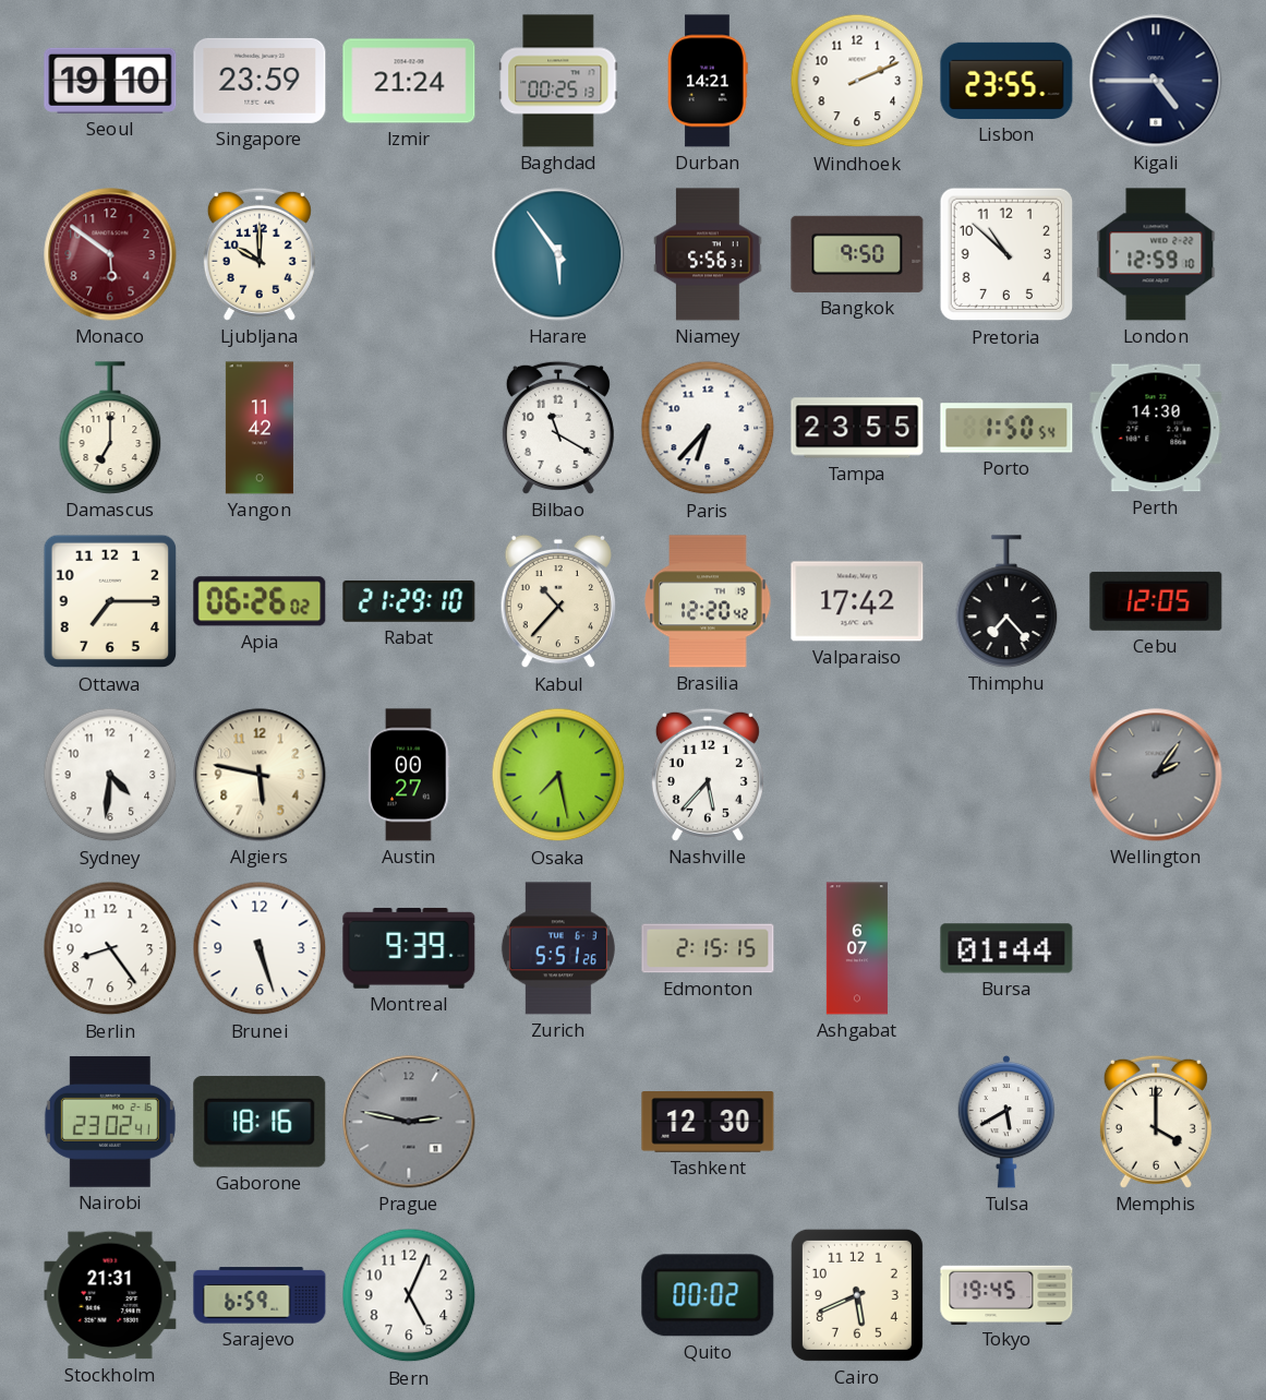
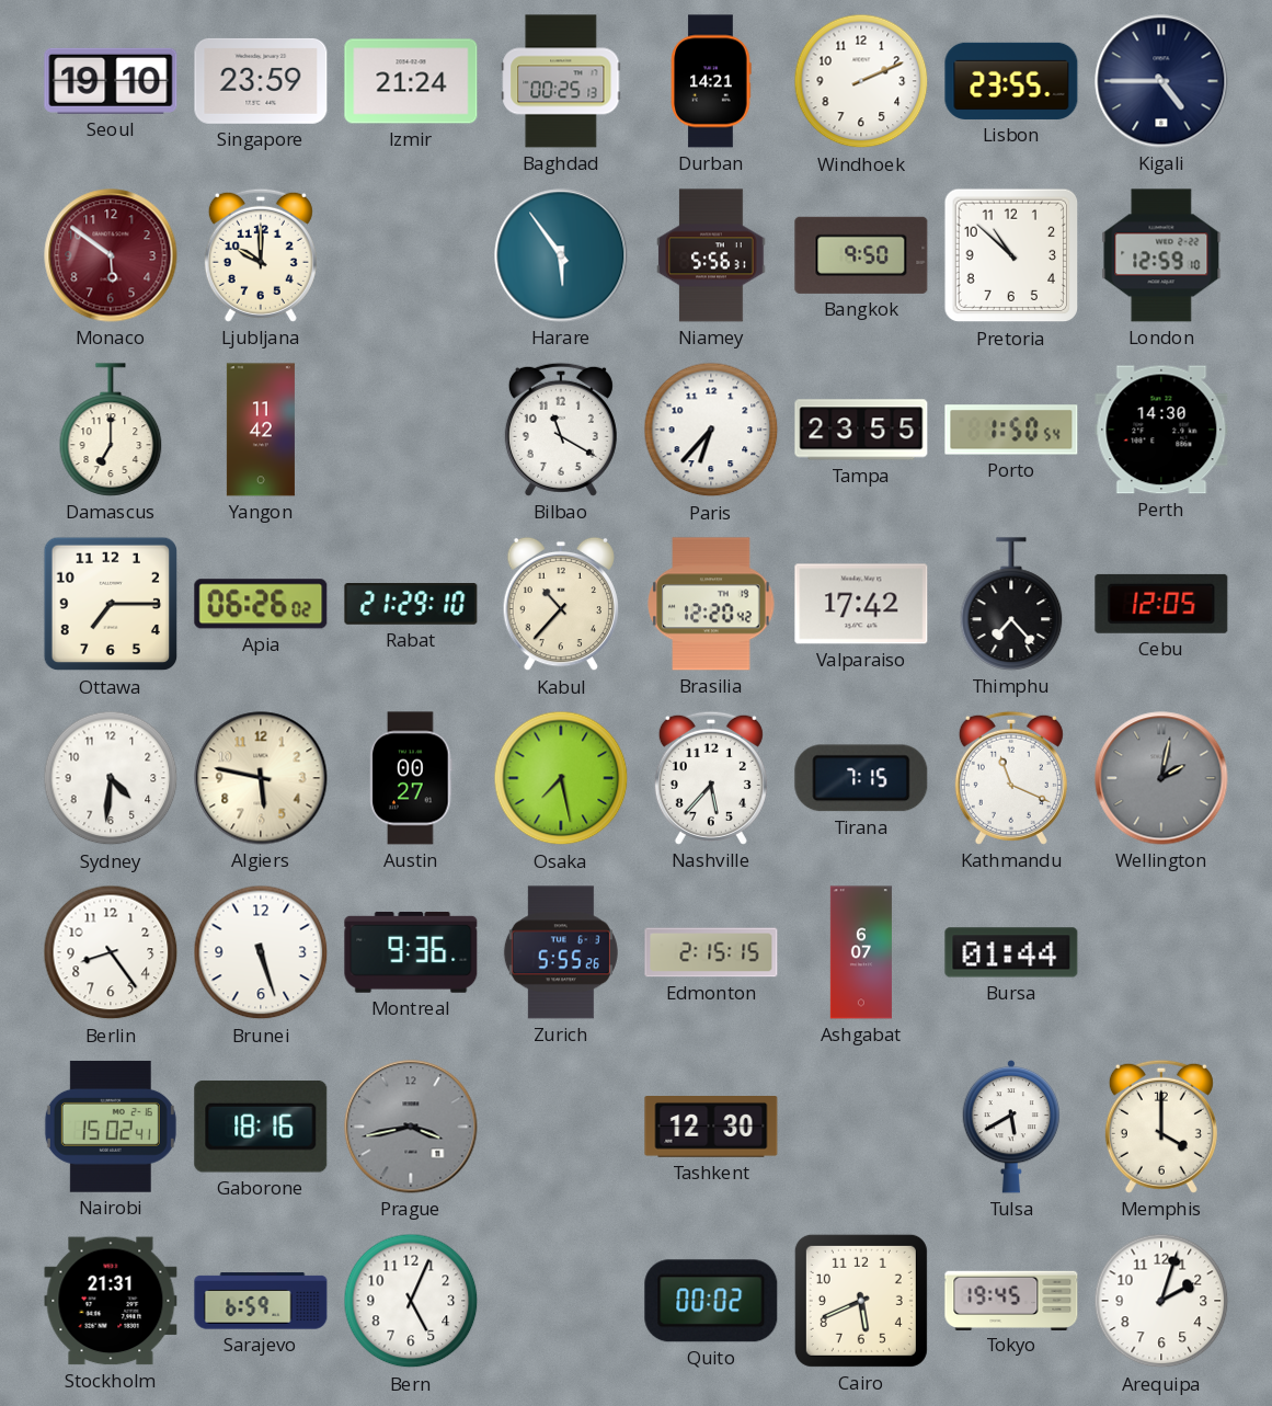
Tirana: none -> 7:15 (861, 778)
Kathmandu: none -> 11:19 (1011, 778)
Wellington: 2:06 -> 2:02 (1161, 778)
Montreal: 9:39 -> 9:36 (411, 952)
Zurich: 5:51 -> 5:55 (561, 952)
Nairobi: 23:02 -> 15:02 (111, 1127)
Prague: 2:47 -> 3:43 (411, 1127)
Arequipa: none -> 2:03 (1161, 1301)
